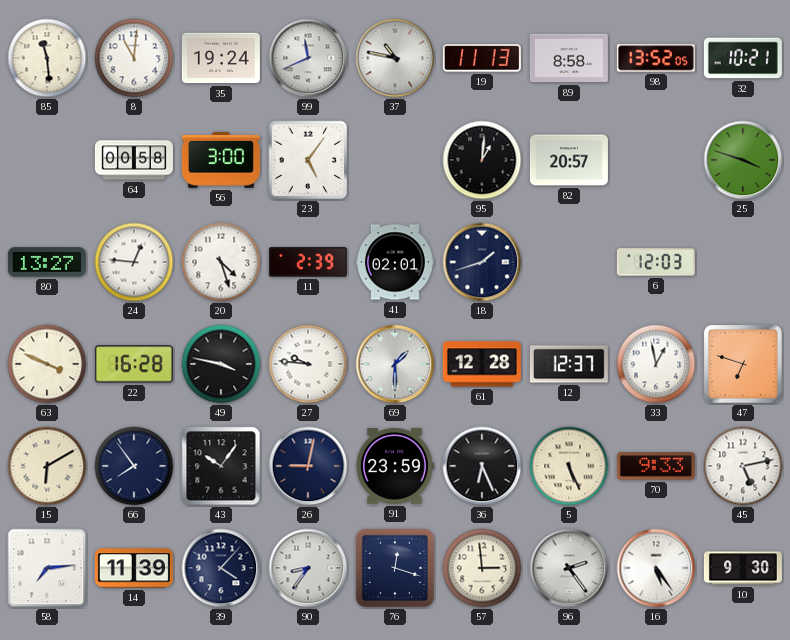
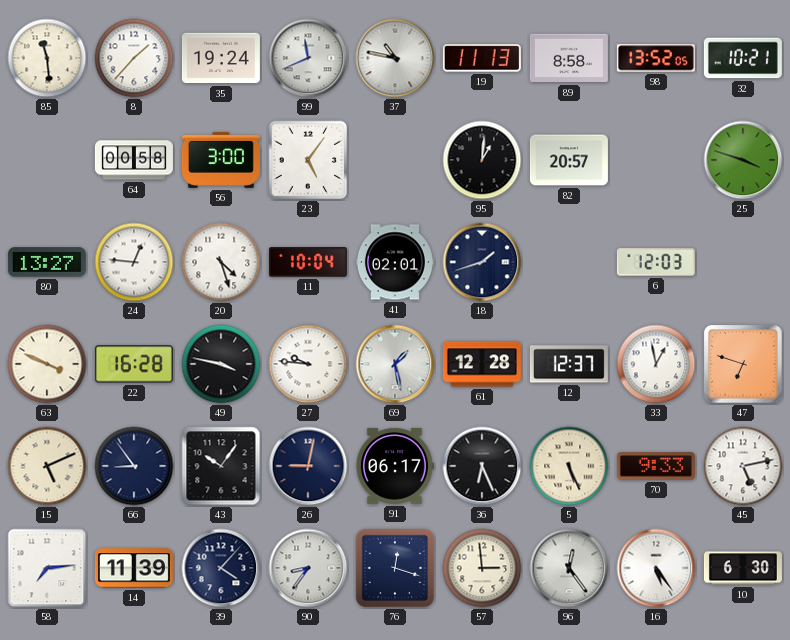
8: 11:01 -> 1:37 (134, 58)
11: 2:39 -> 10:04 (308, 262)
69: 1:30 -> 1:28 (395, 364)
15: 6:10 -> 5:11 (47, 466)
66: 7:54 -> 8:54 (134, 466)
91: 23:59 -> 06:17 (394, 467)
96: 2:24 -> 12:24 (569, 568)
10: 9:30 -> 6:30 (743, 568)
